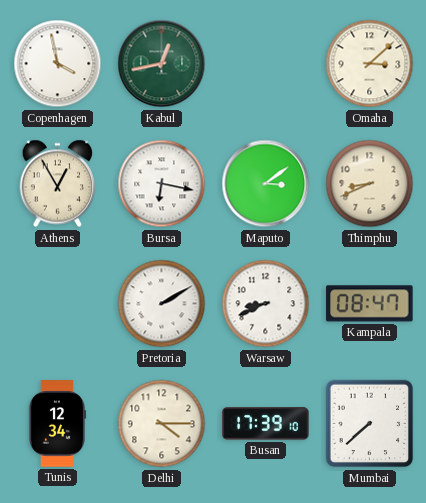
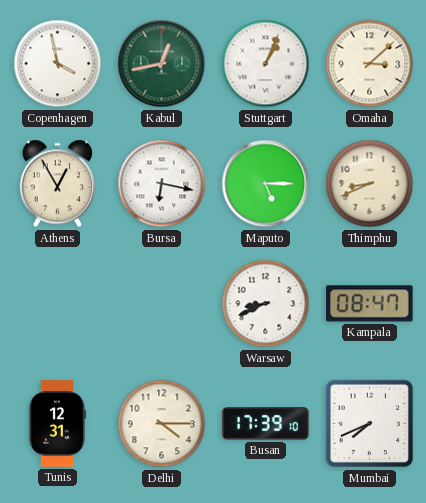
Stuttgart: none -> 1:04 (266, 64)
Maputo: 3:09 -> 5:15 (266, 184)
Pretoria: 2:10 -> none (162, 304)
Tunis: 12:34 -> 12:31 (57, 424)
Mumbai: 7:38 -> 7:41 (370, 424)
